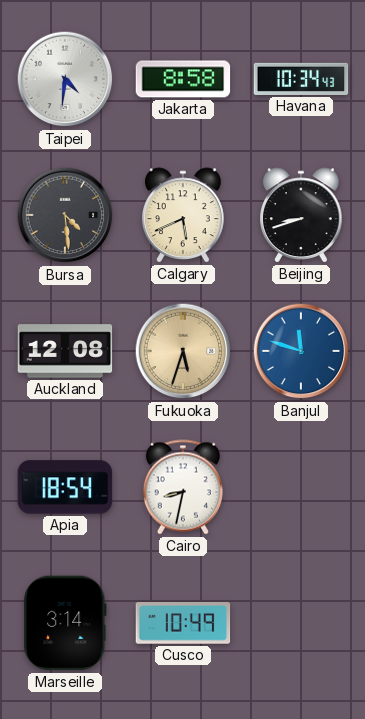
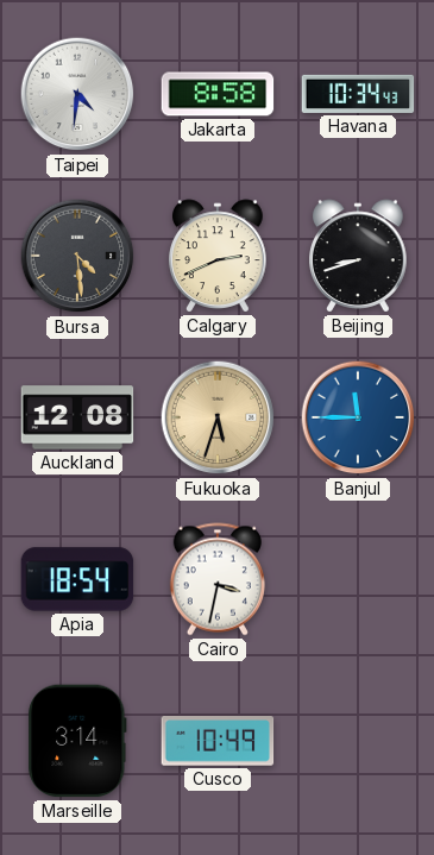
Calgary: 5:41 -> 2:41 (218, 256)
Banjul: 11:48 -> 11:45 (358, 417)
Cairo: 8:32 -> 3:32 (218, 579)
